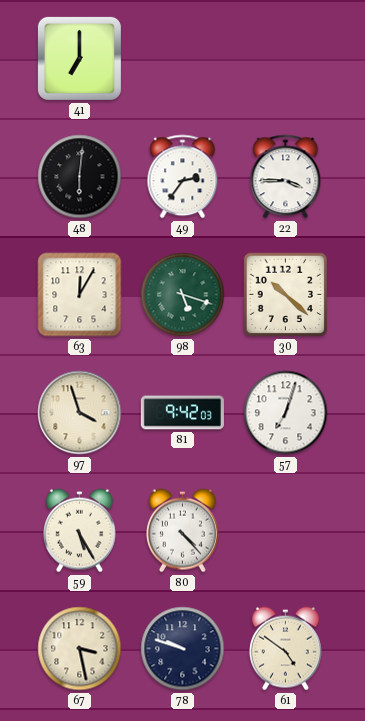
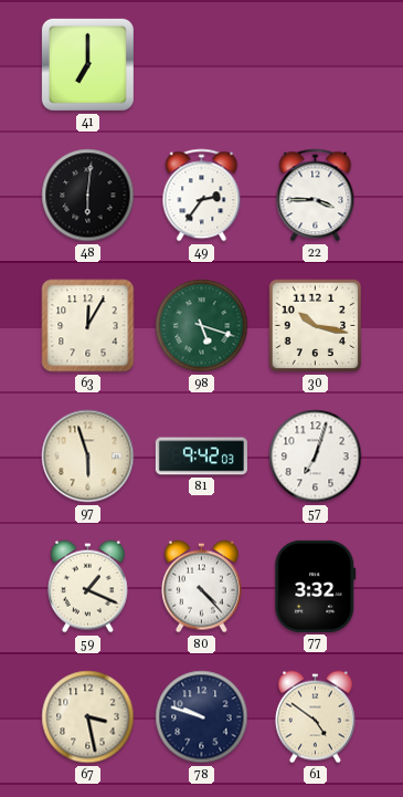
30: 10:22 -> 10:17 (316, 326)
97: 3:57 -> 5:57 (88, 457)
59: 5:25 -> 1:19 (87, 587)
77: none -> 3:32 (316, 586)
